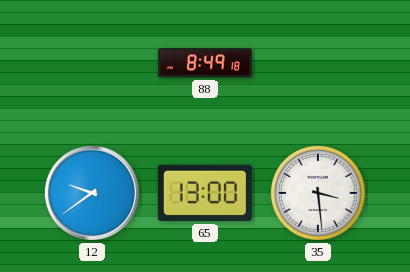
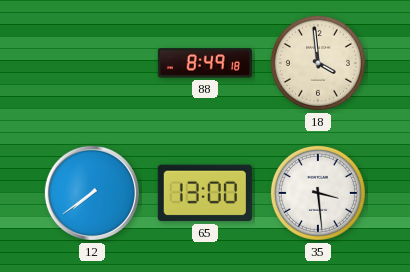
18: none -> 3:59 (318, 63)
12: 9:39 -> 7:39 (92, 193)
